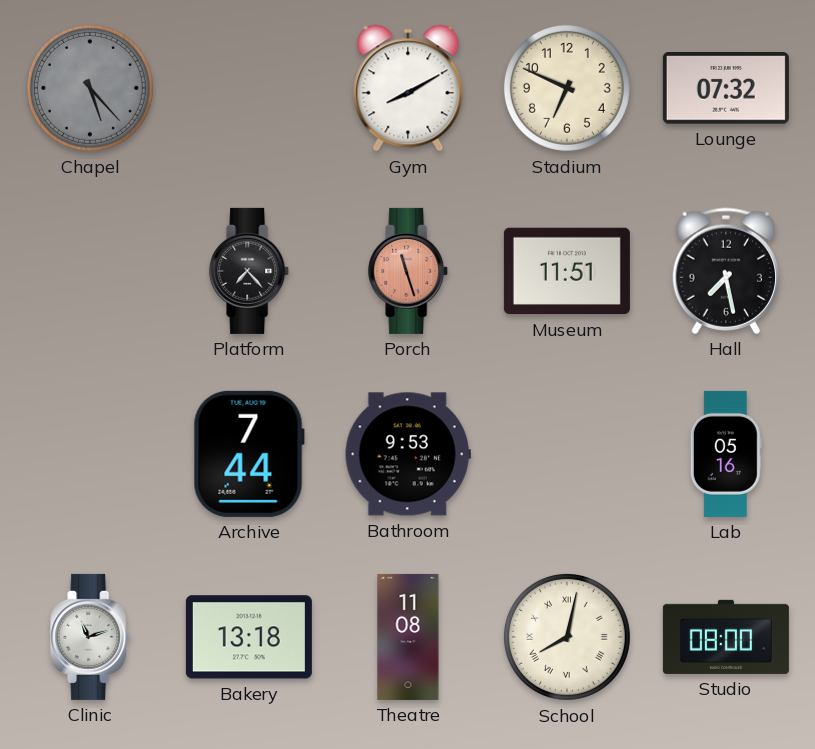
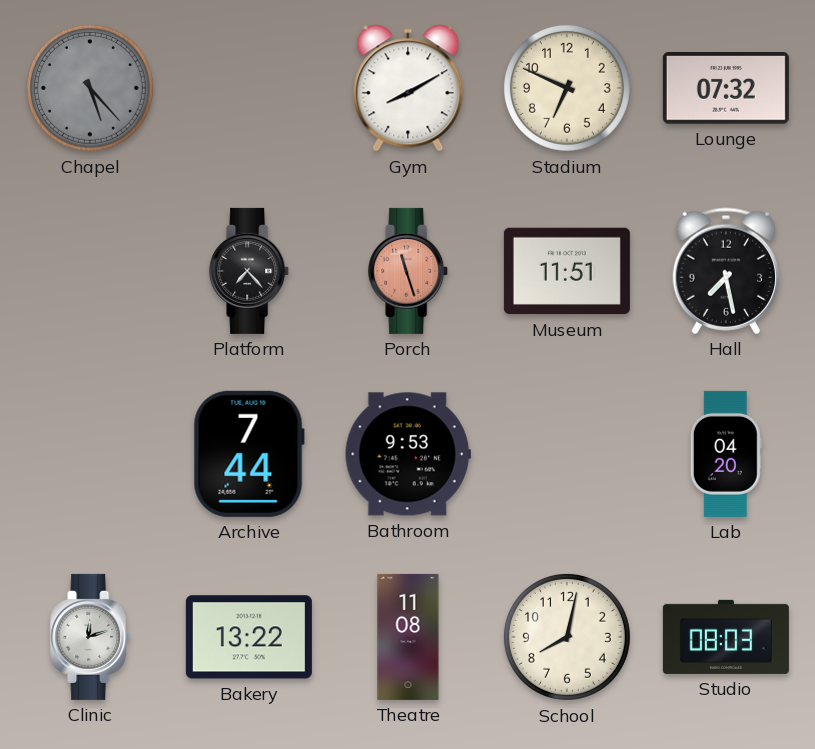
Lab: 05:16 -> 04:20 (726, 454)
Clinic: 11:12 -> 12:12 (91, 637)
Bakery: 13:18 -> 13:22 (249, 637)
School numerals: Roman -> Arabic (567, 637)
Studio: 08:00 -> 08:03 (726, 637)
